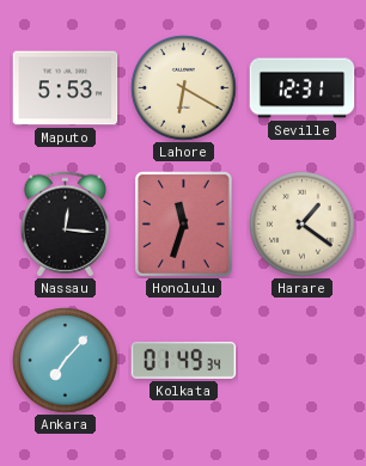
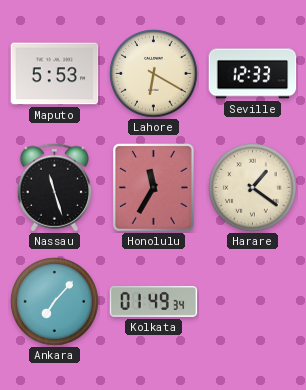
Seville: 12:31 -> 12:33 (253, 74)
Nassau: 12:16 -> 11:27 (54, 188)
Honolulu: 11:33 -> 11:35 (154, 188)
